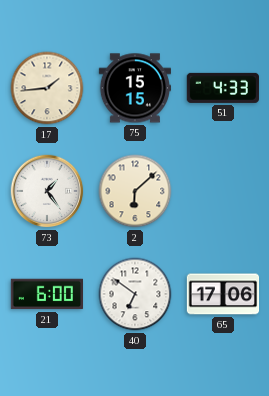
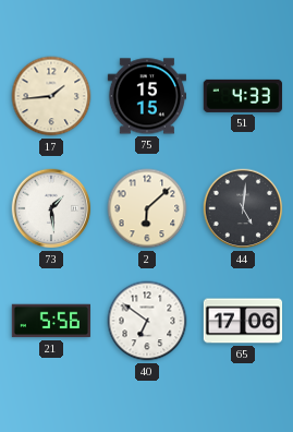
73: 1:24 -> 1:29 (51, 208)
44: none -> 5:01 (243, 208)
21: 6:00 -> 5:56 (50, 321)
